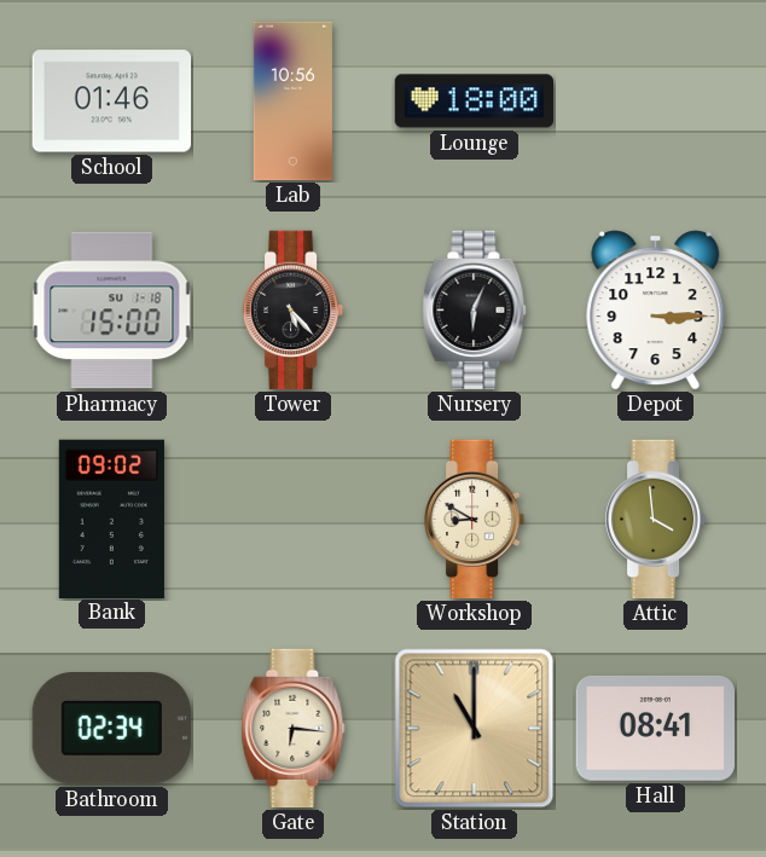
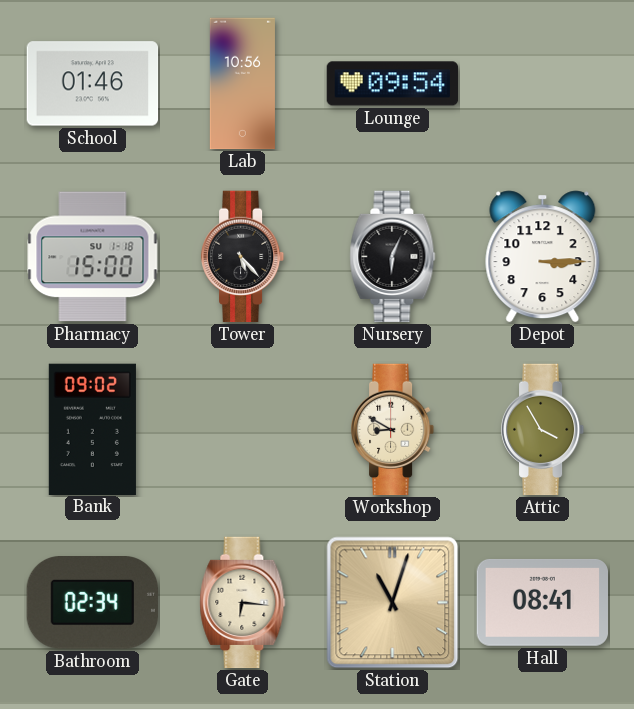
Lounge: 18:00 -> 09:54 (393, 84)
Attic: 3:59 -> 3:55 (543, 430)
Station: 11:00 -> 11:03 (393, 603)
